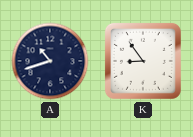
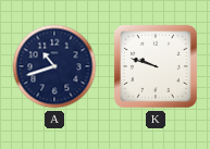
K: 8:54 -> 9:48 (156, 66)
